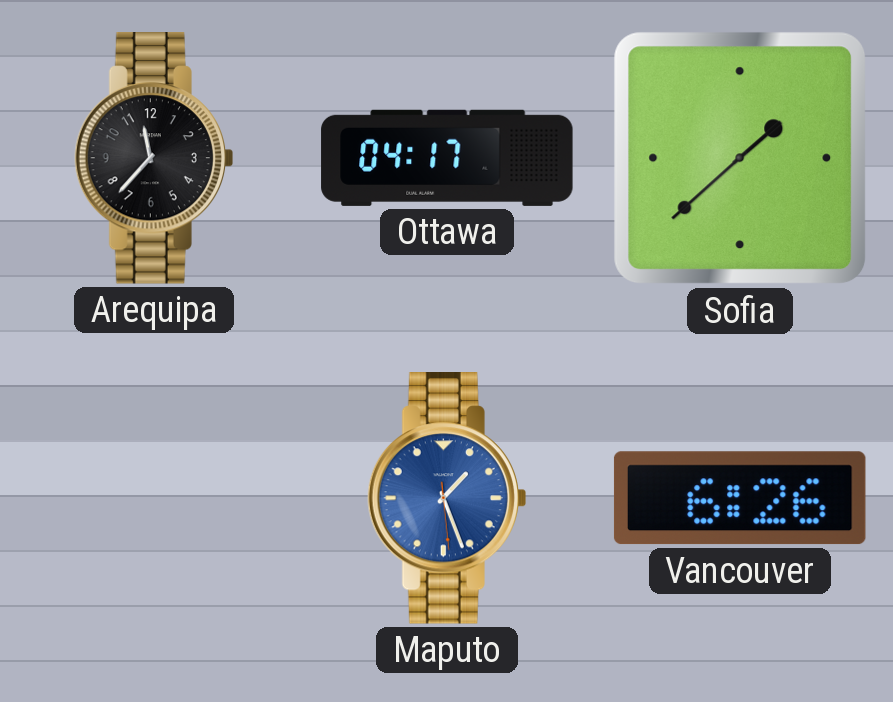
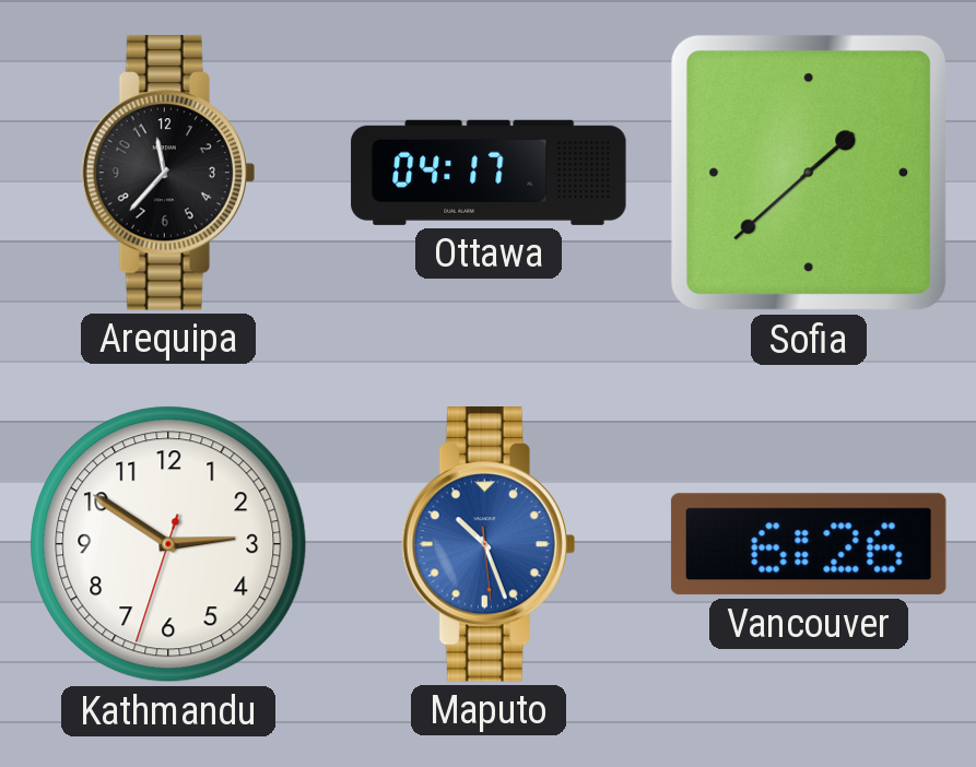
Kathmandu: none -> 2:50 (168, 544)
Maputo: 1:26 -> 10:26 (489, 545)
